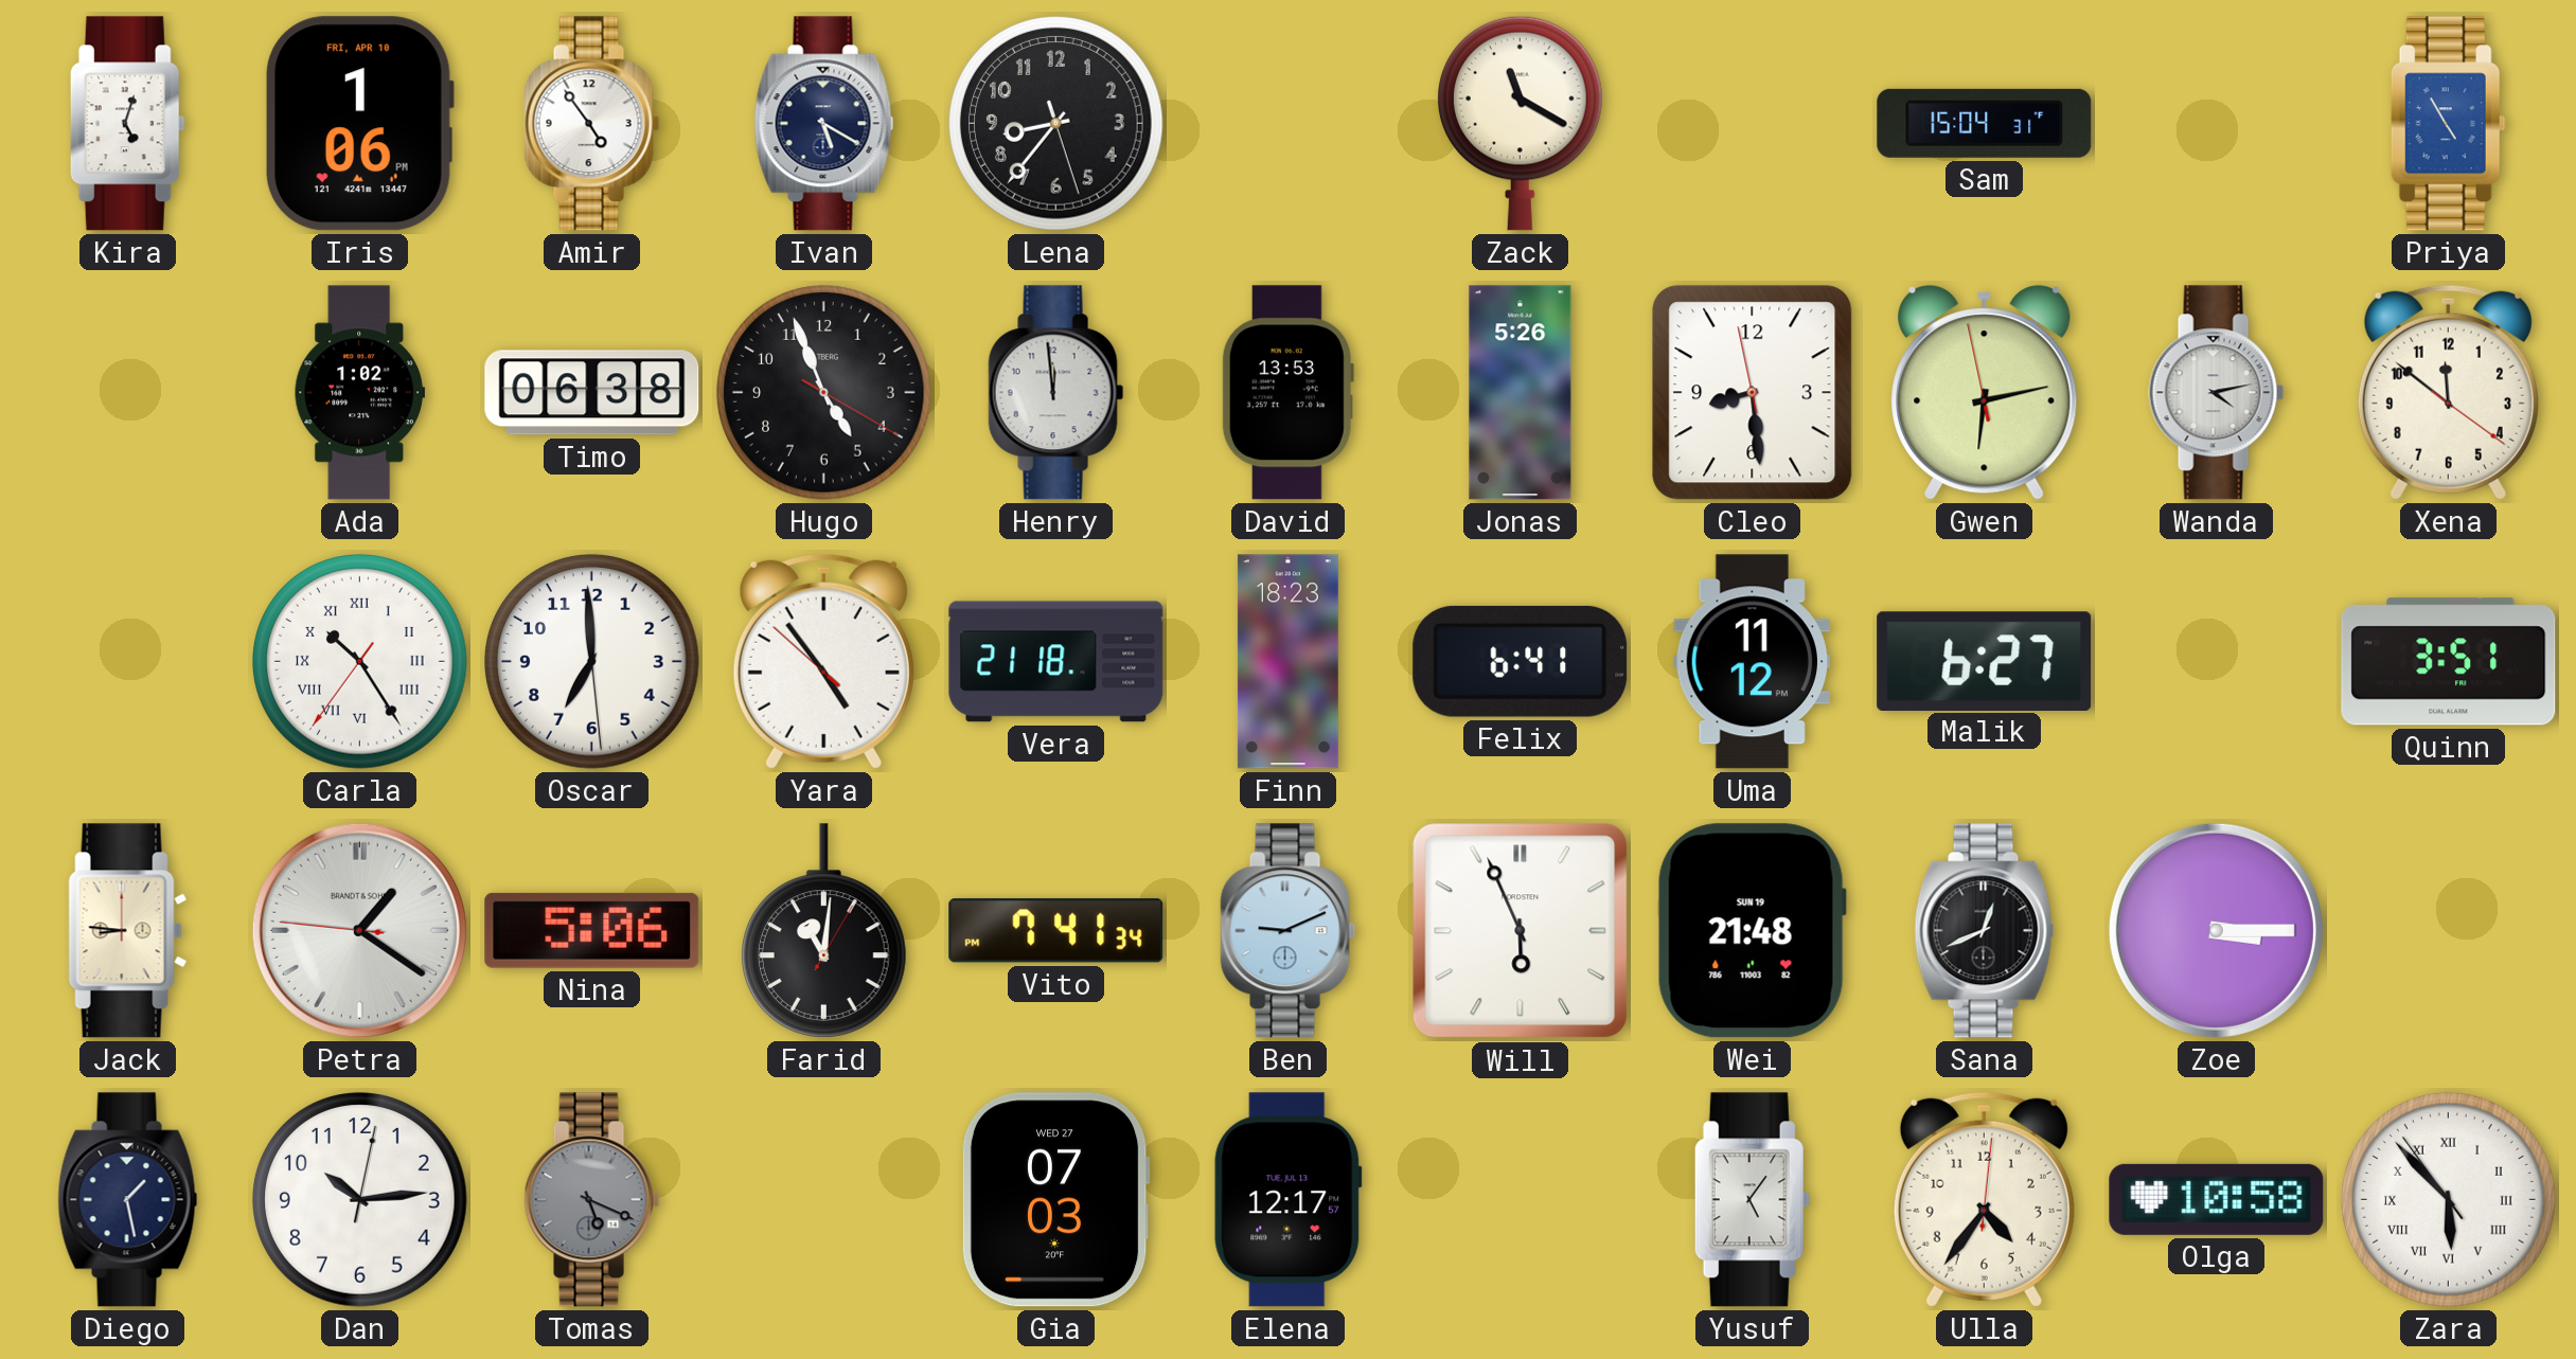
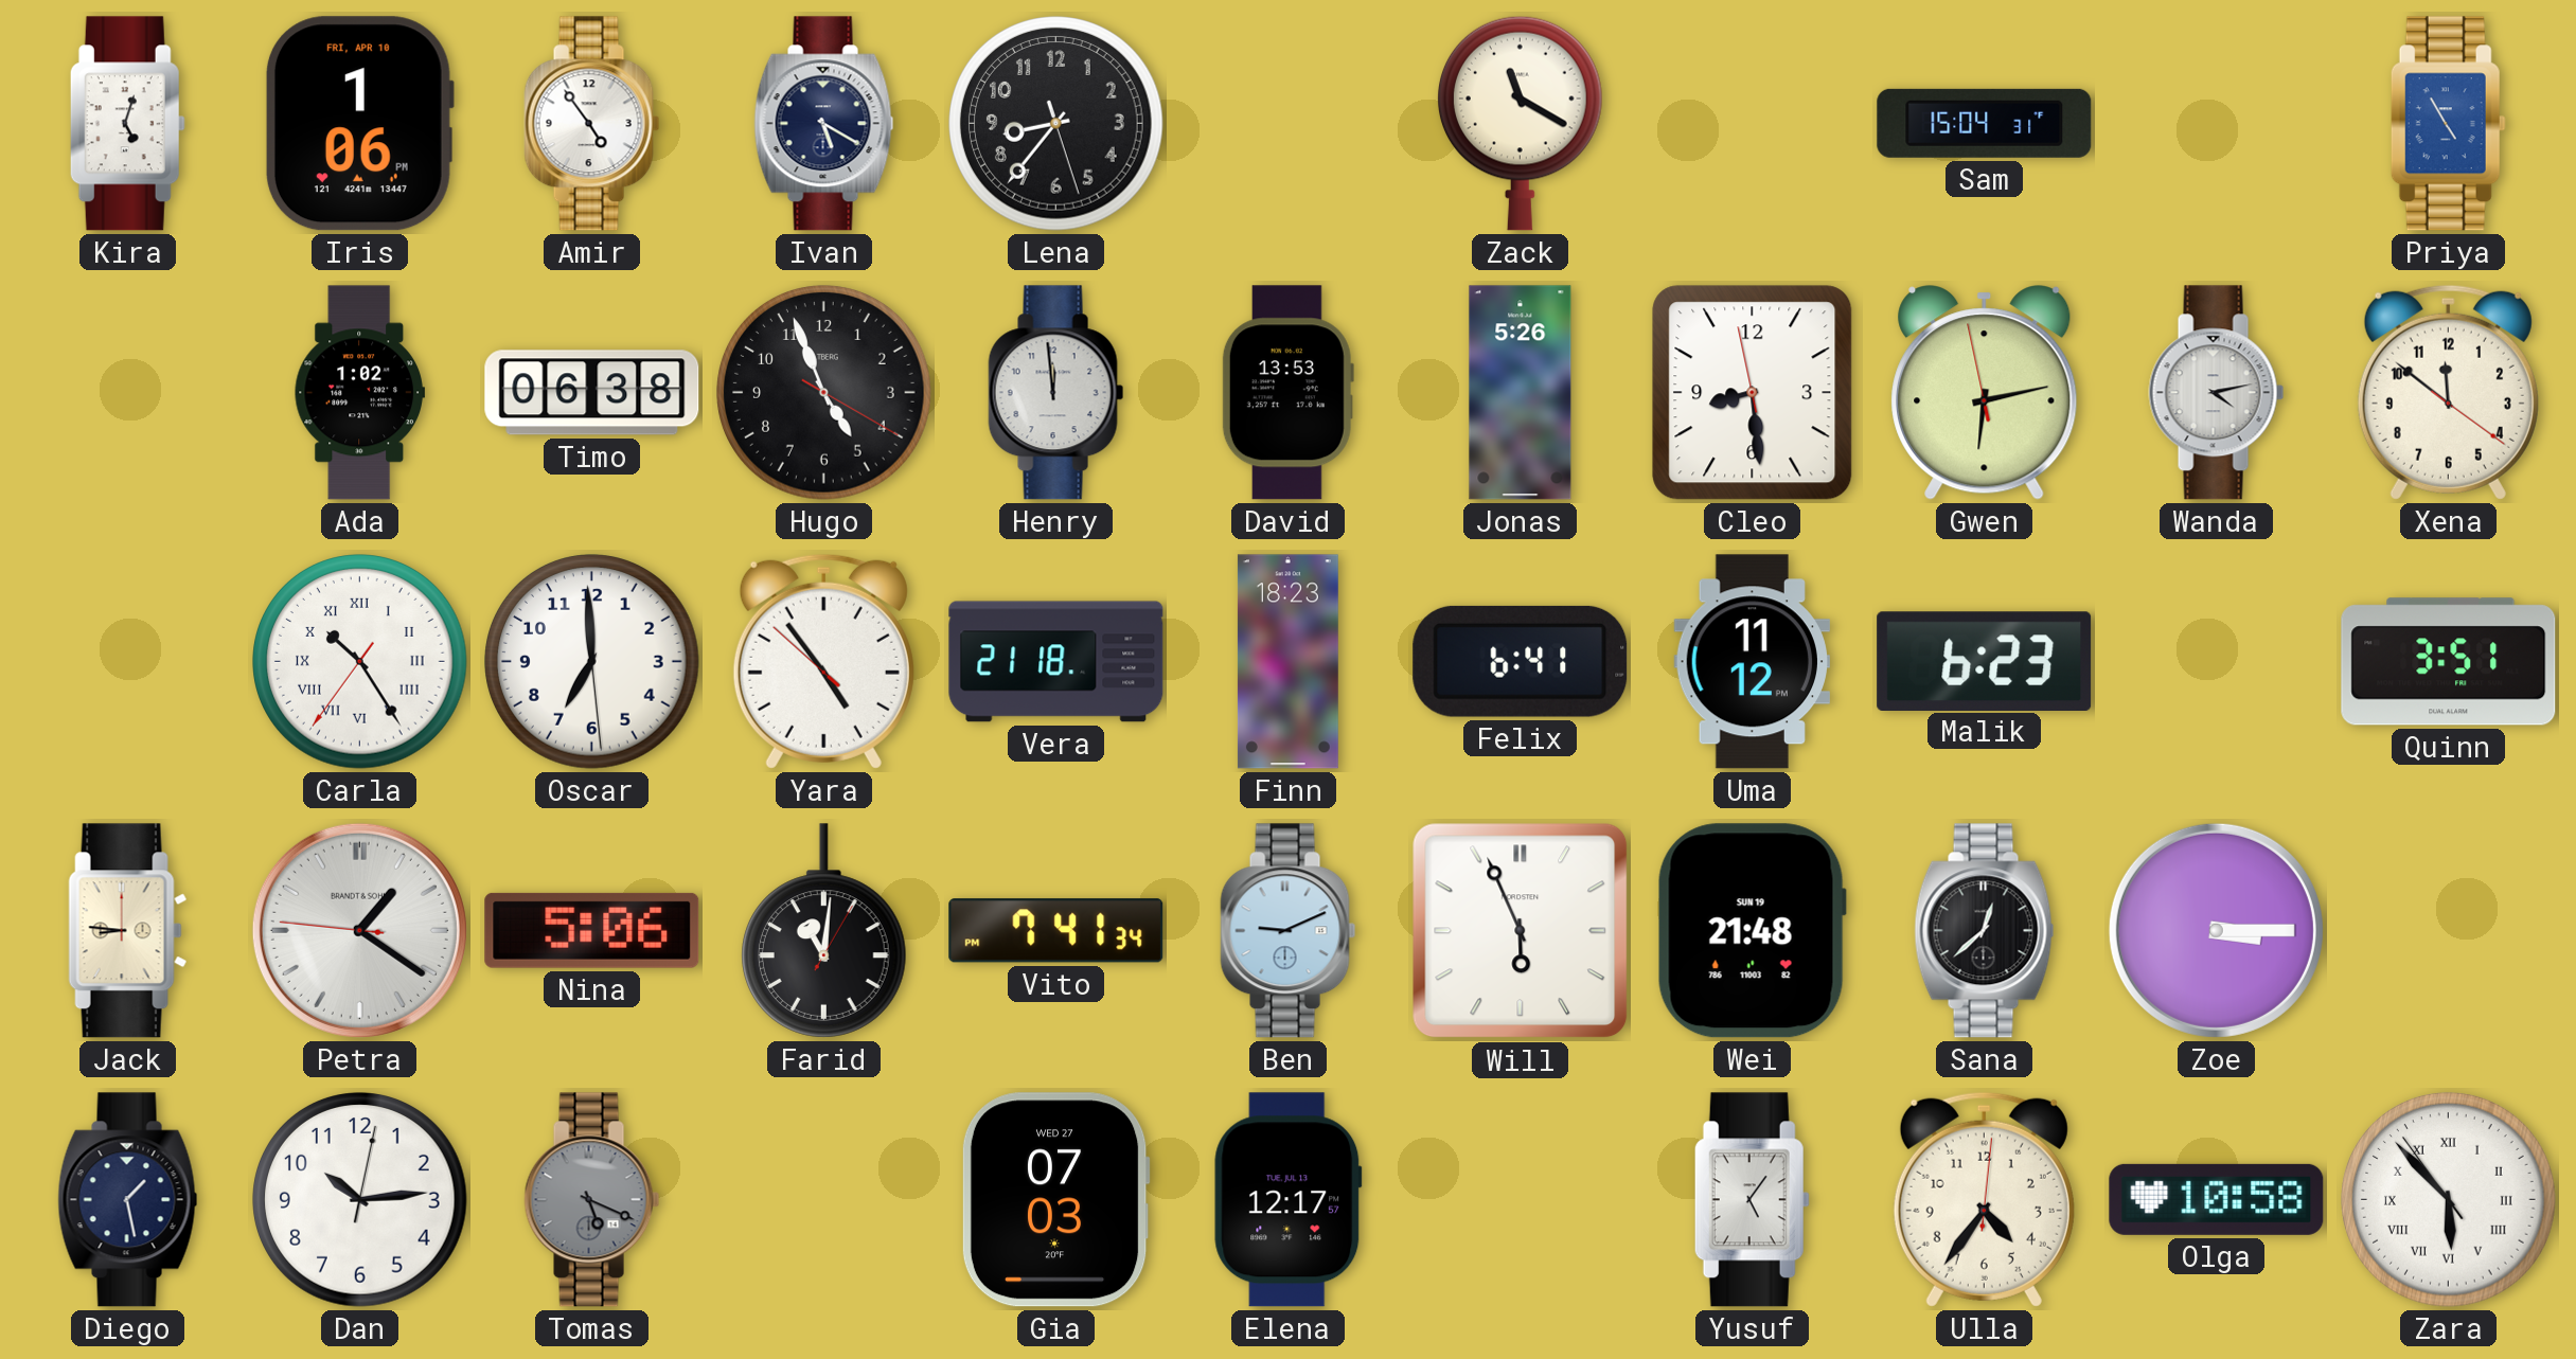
Malik: 6:27 -> 6:23 (1985, 661)
Sana: 12:41 -> 12:38 (1985, 931)
